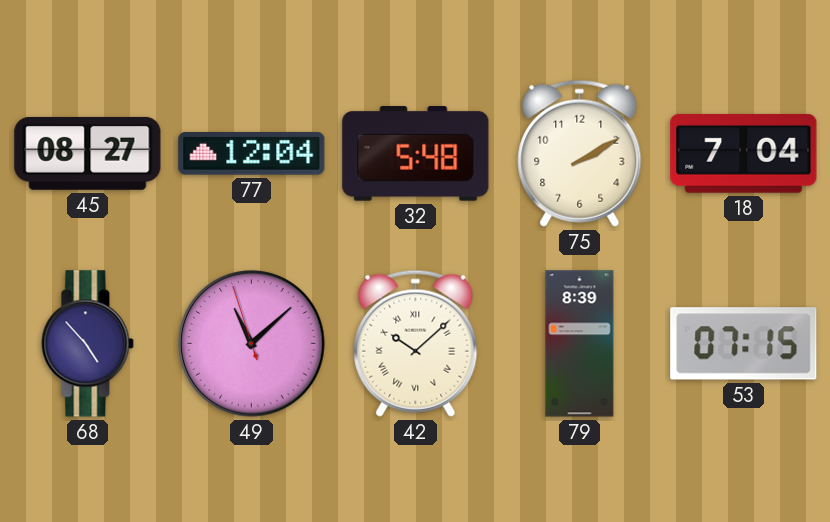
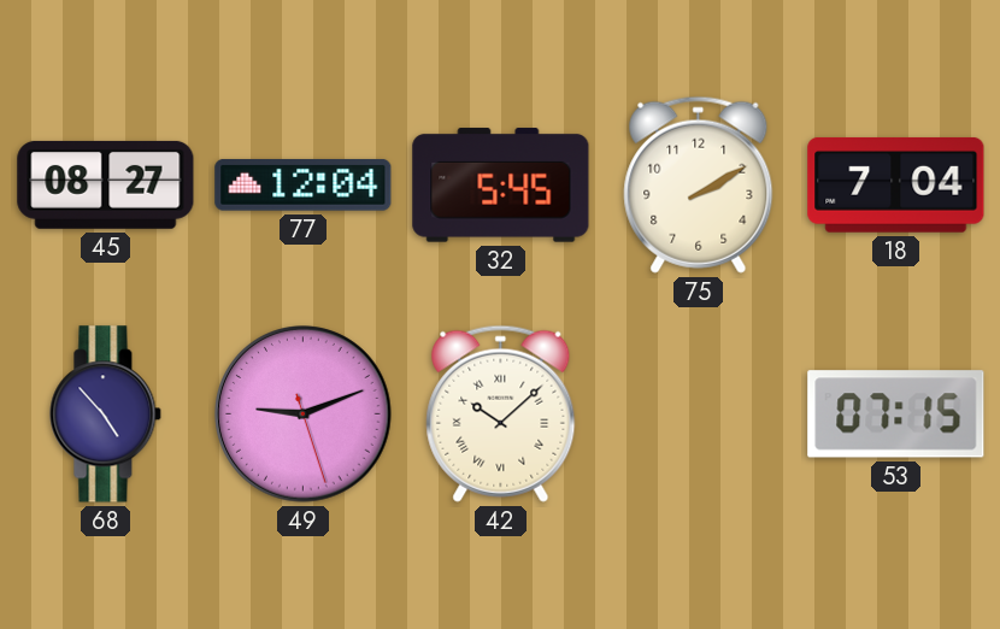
32: 5:48 -> 5:45 (501, 186)
49: 11:07 -> 9:11 (304, 415)
79: 8:39 -> none (580, 344)
